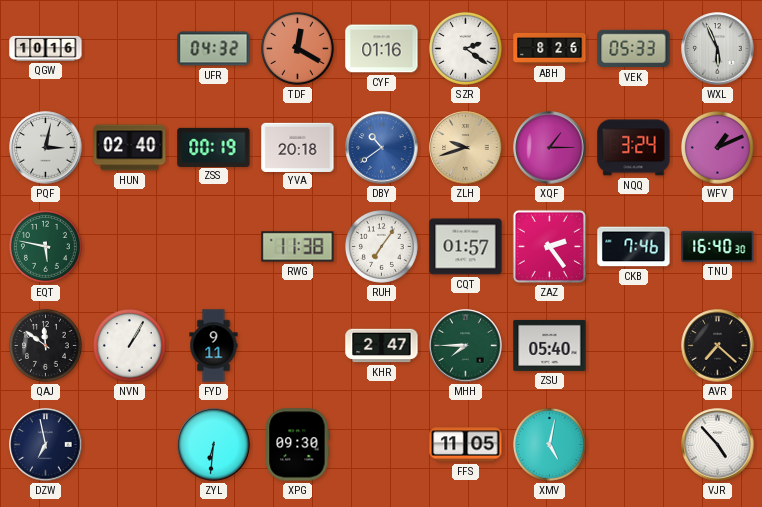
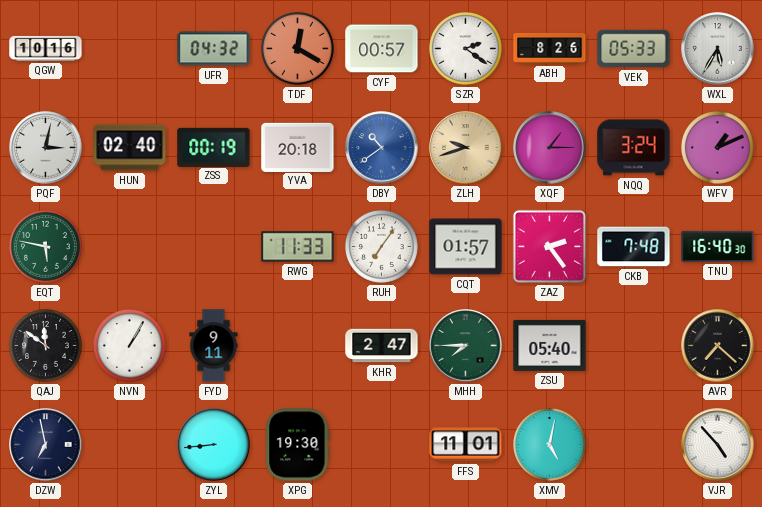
CYF: 01:16 -> 00:57 (382, 49)
WXL: 5:56 -> 5:35 (718, 49)
RWG: 11:38 -> 11:33 (298, 247)
CKB: 7:46 -> 7:48 (634, 247)
ZYL: 6:31 -> 8:44 (214, 445)
XPG: 09:30 -> 19:30 (298, 445)
FFS: 11:05 -> 11:01 (466, 445)
